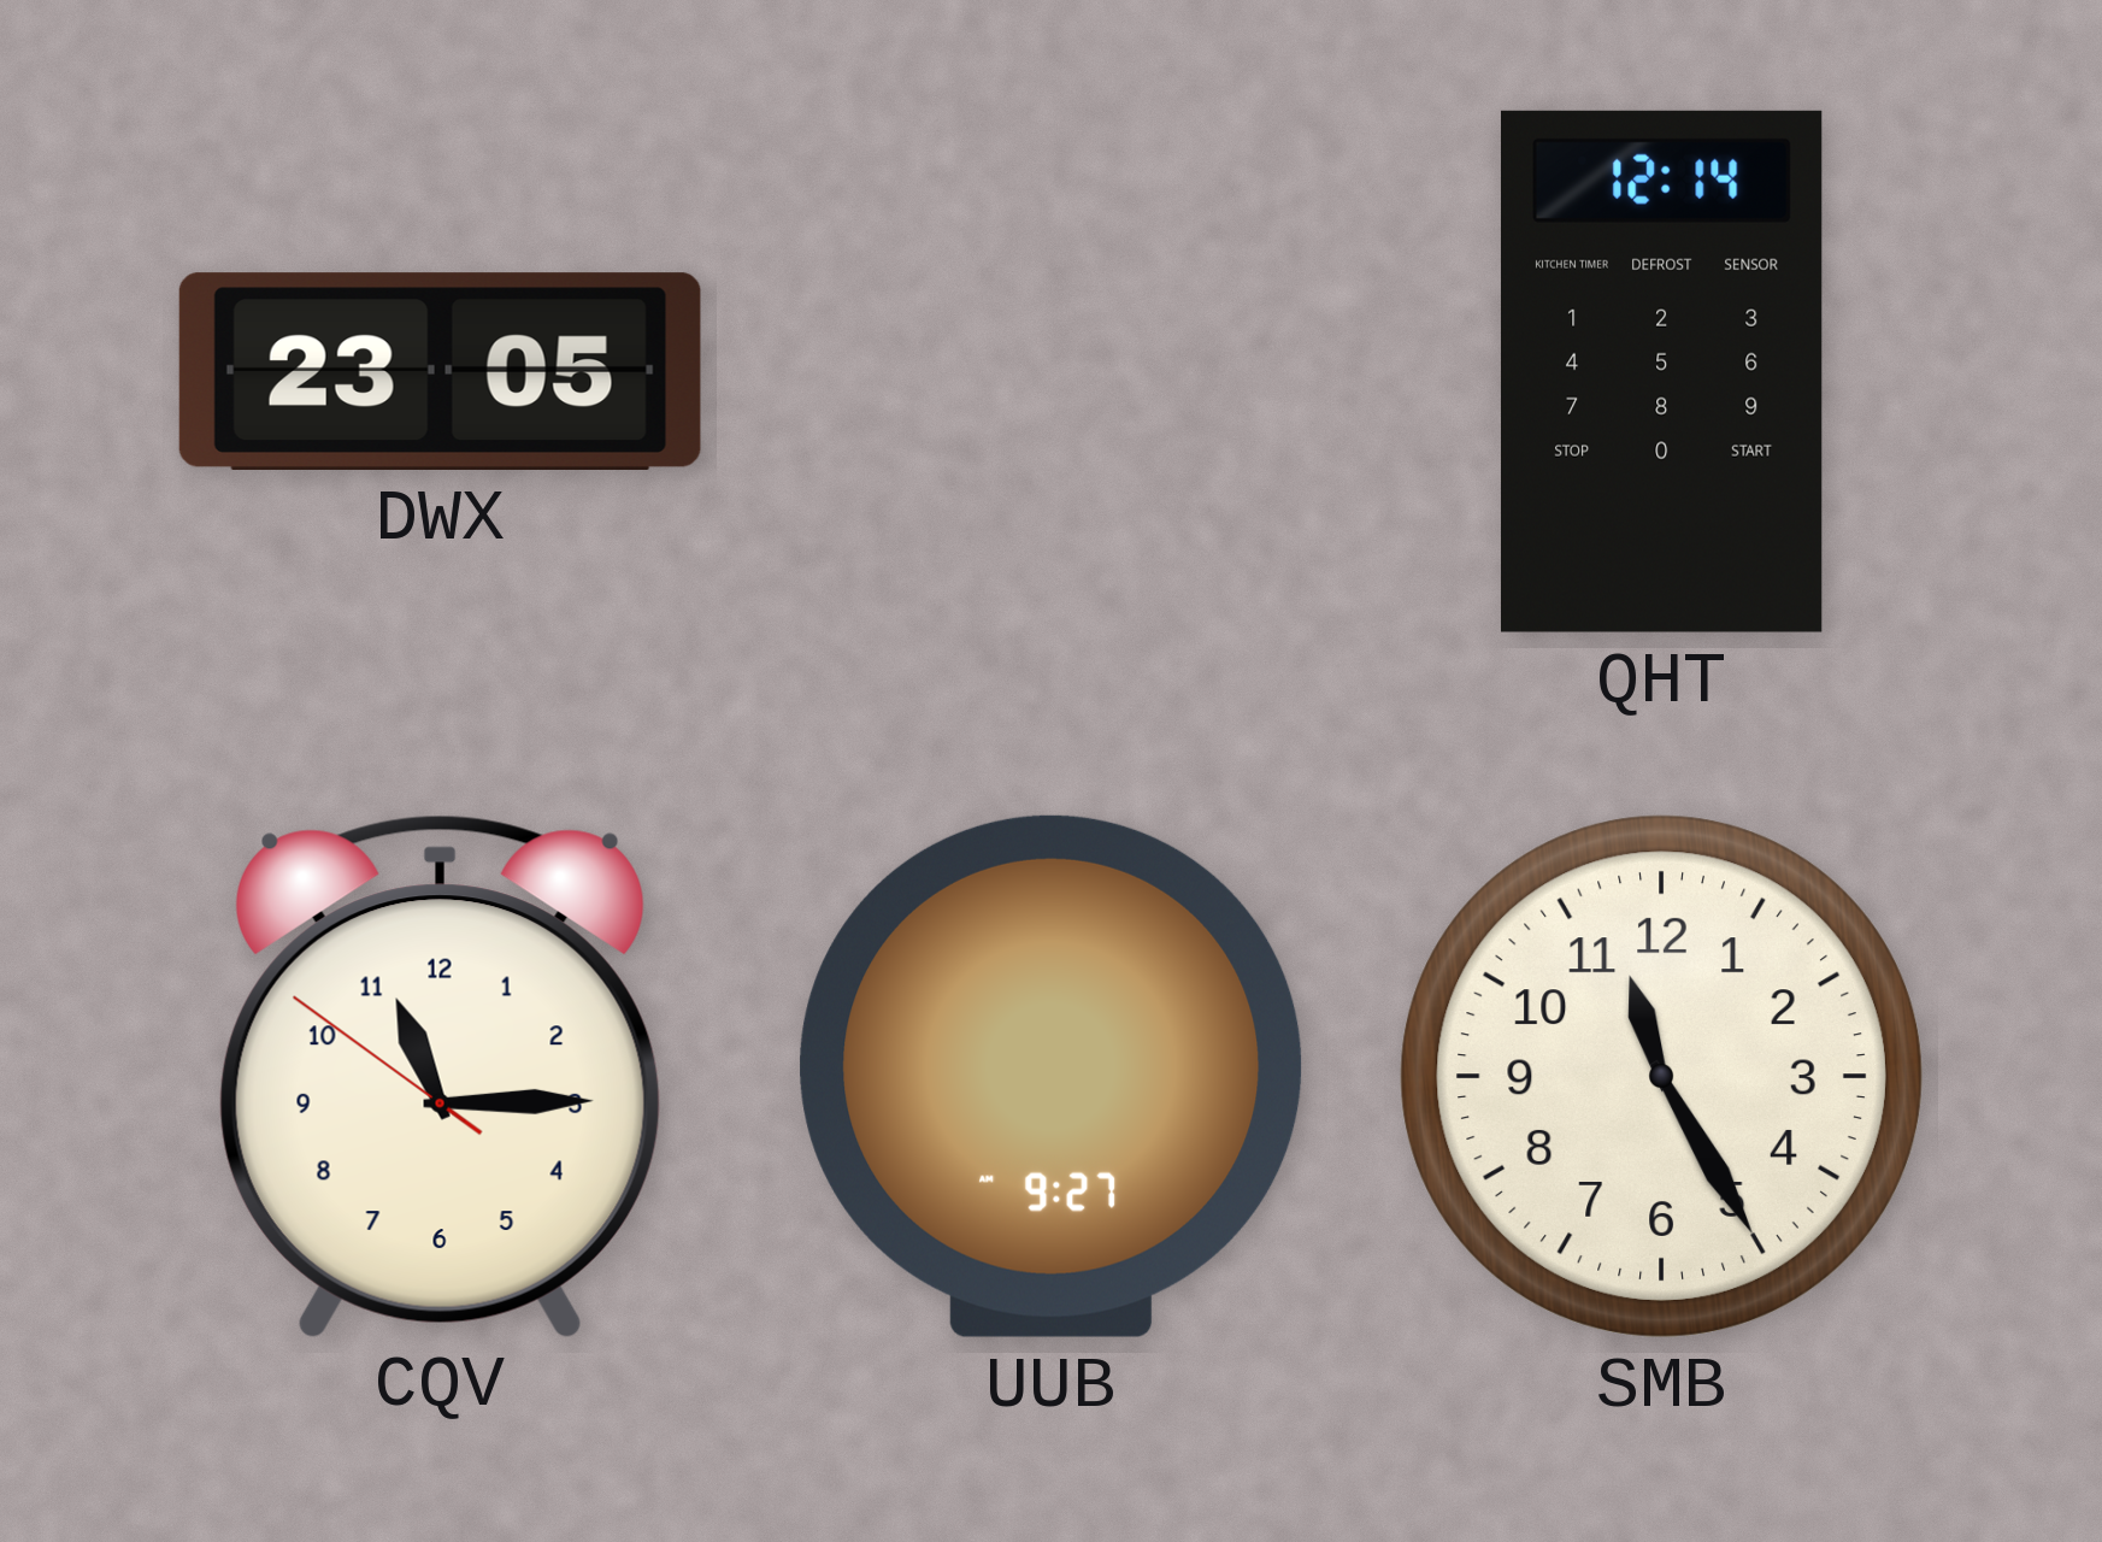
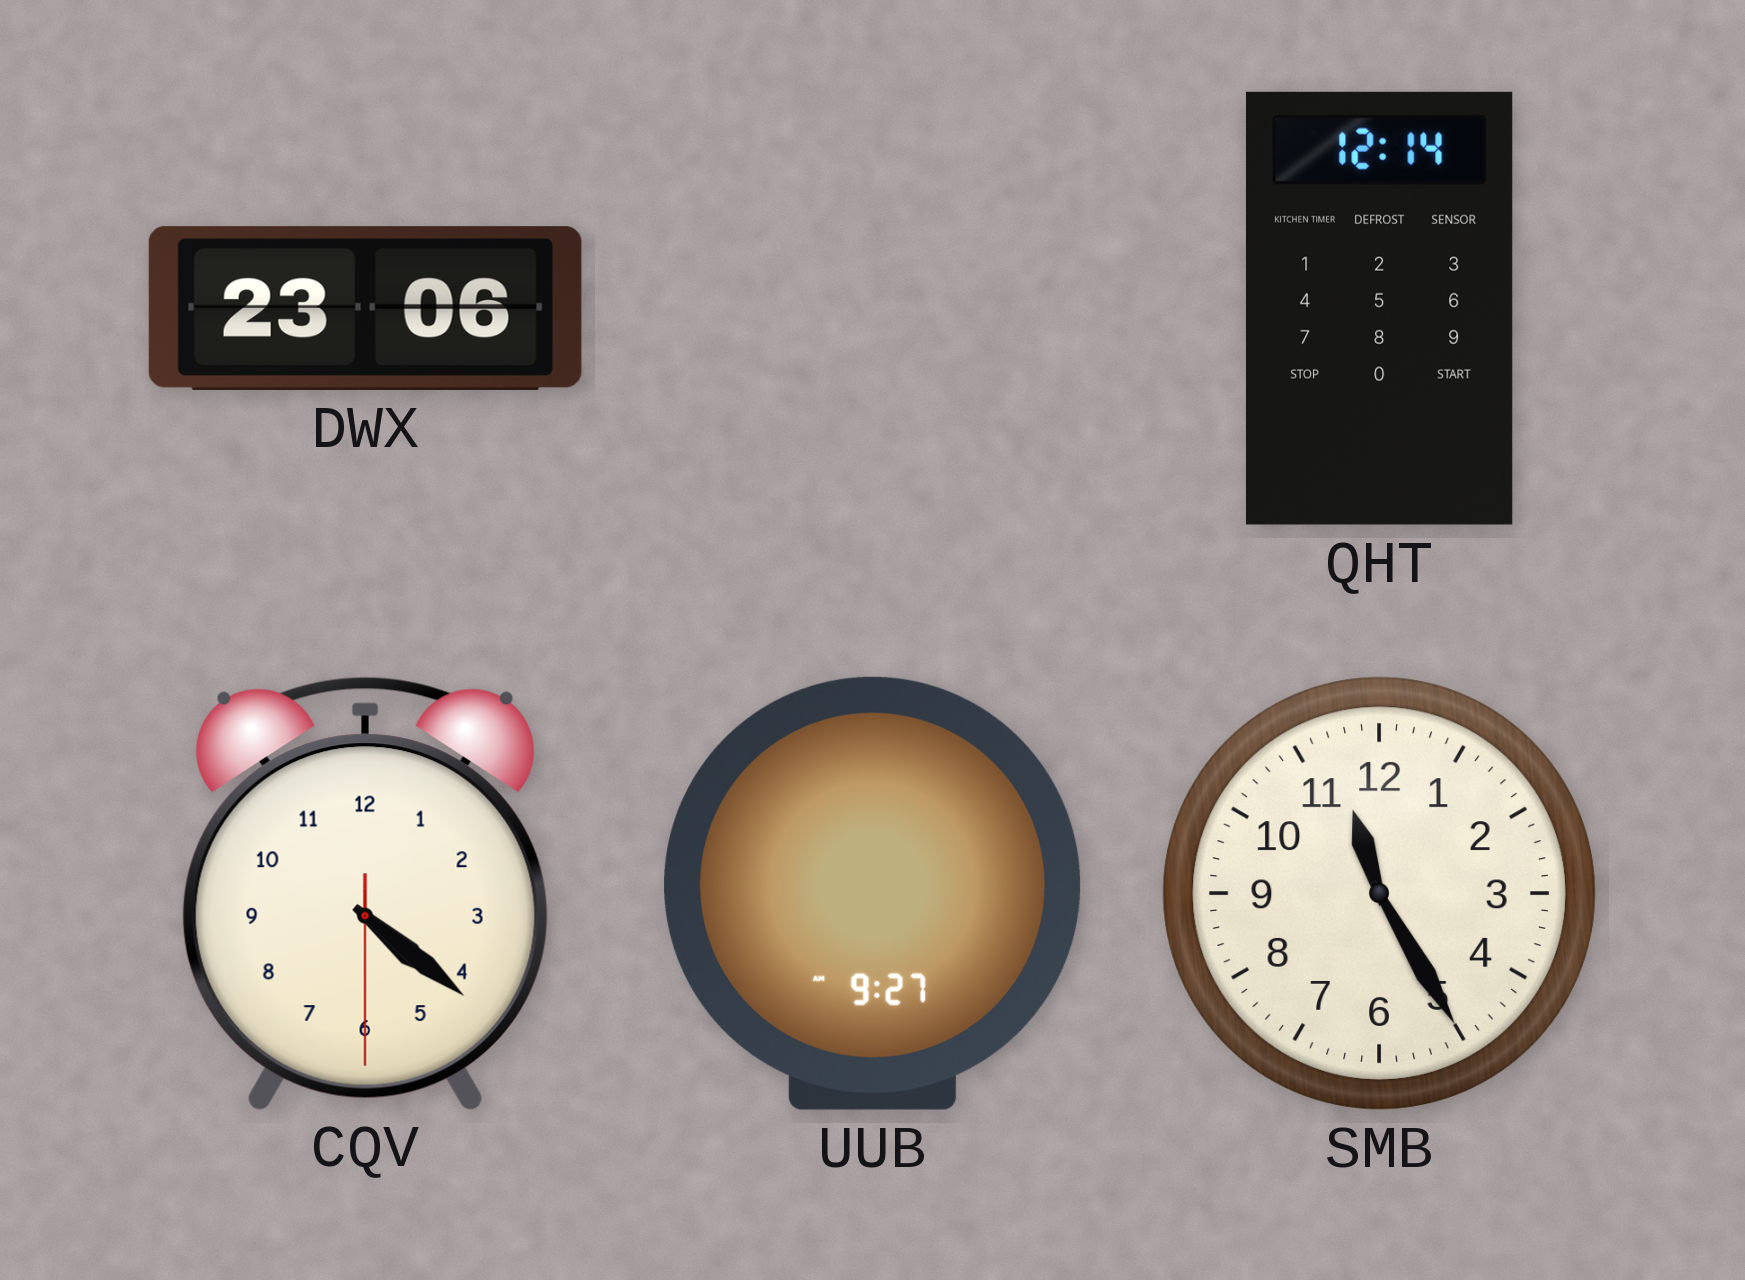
DWX: 23:05 -> 23:06 (365, 308)
CQV: 11:14 -> 4:21 (365, 893)
